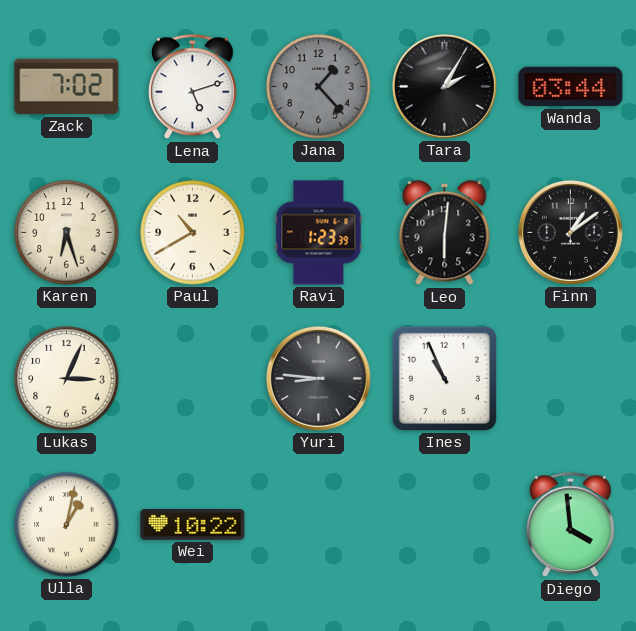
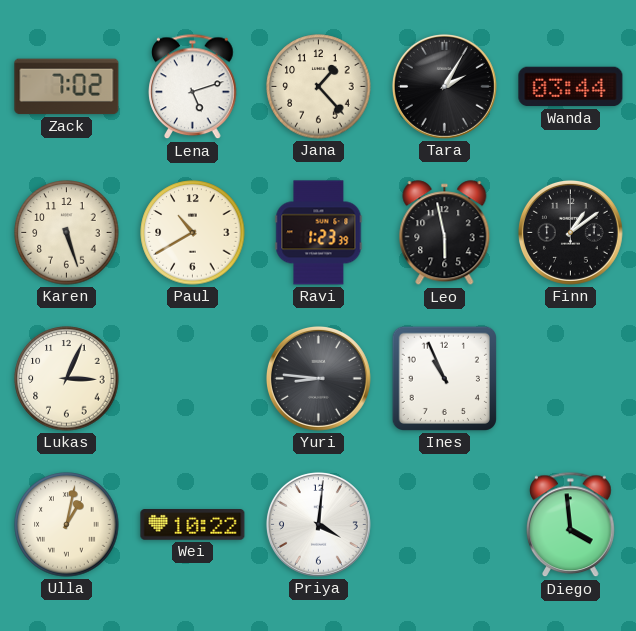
Jana dial: grey -> cream (319, 87)
Karen: 6:27 -> 5:27 (67, 233)
Leo: 6:01 -> 5:58 (445, 233)
Priya: none -> 4:01 (318, 524)
